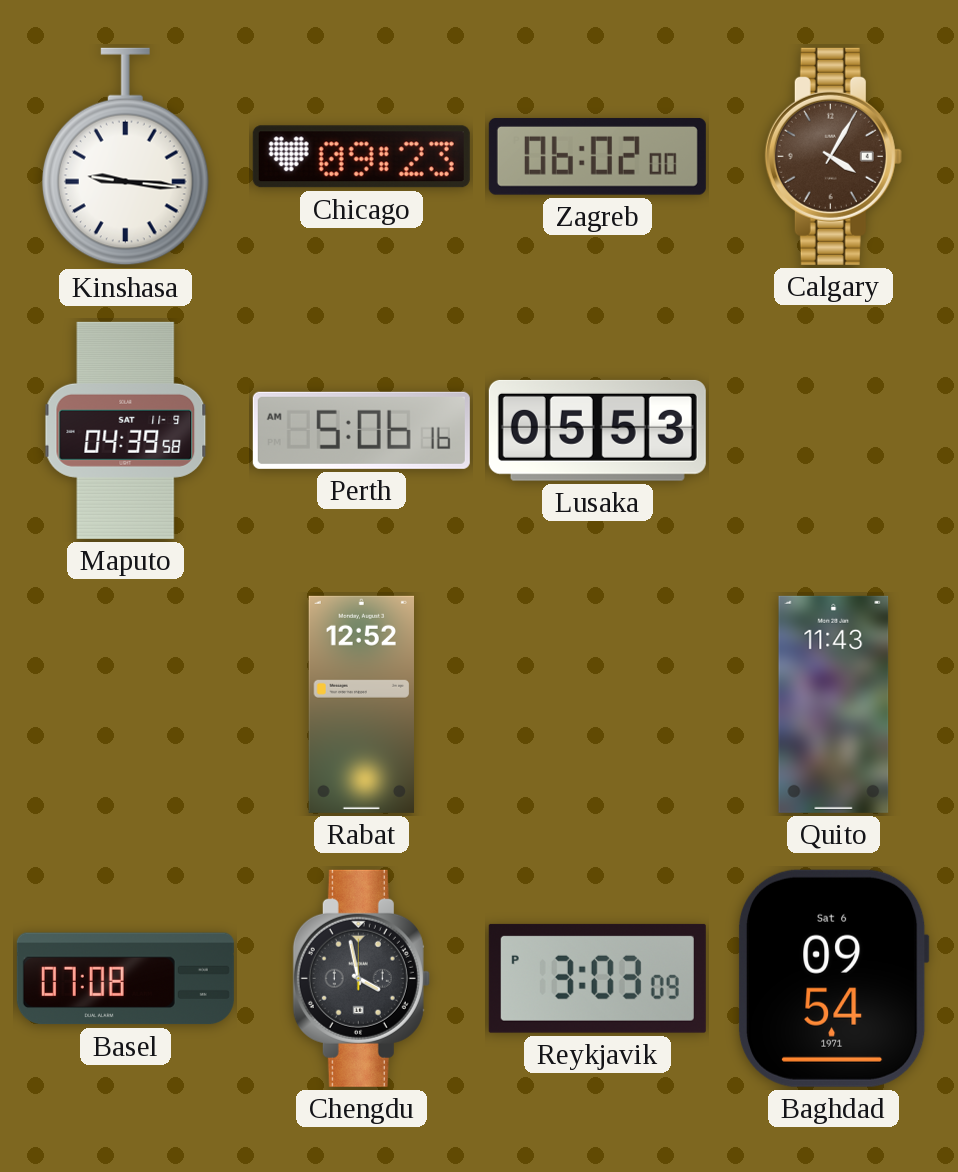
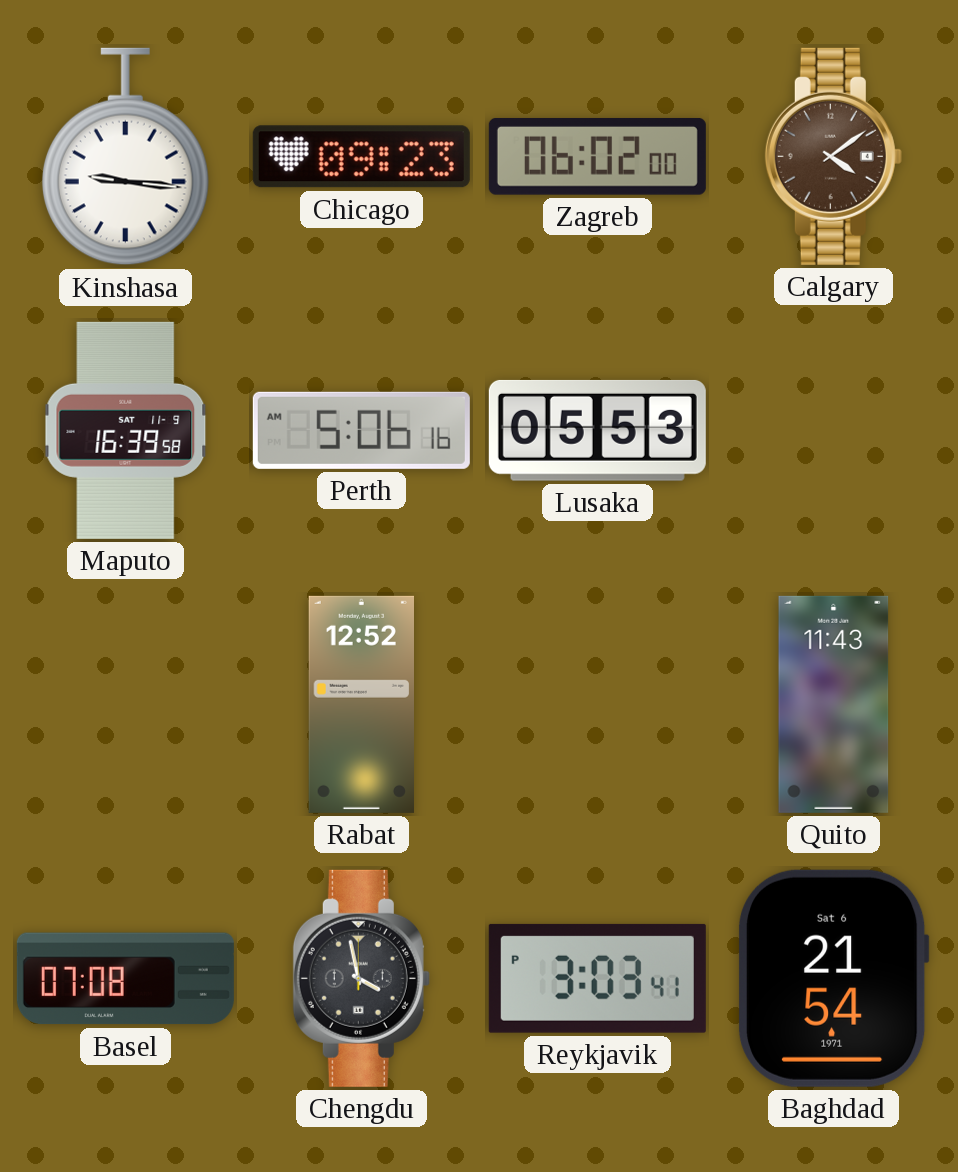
Calgary: 4:05 -> 4:09 (833, 156)
Maputo: 04:39 -> 16:39 (126, 430)
Reykjavik: 3:03:09 PM -> 3:03:41 PM (597, 978)
Baghdad: 09:54 -> 21:54 (833, 978)
